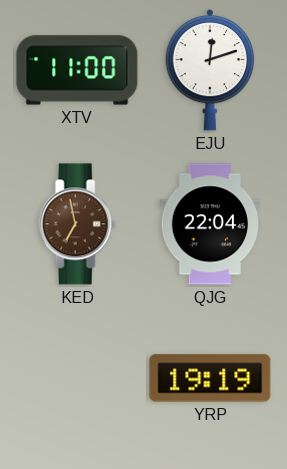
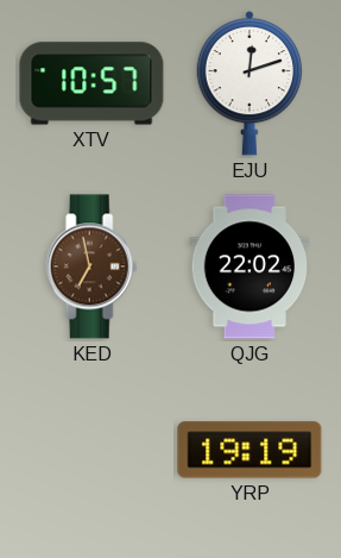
XTV: 11:00 -> 10:57 (91, 83)
QJG: 22:04 -> 22:02 (250, 267)
